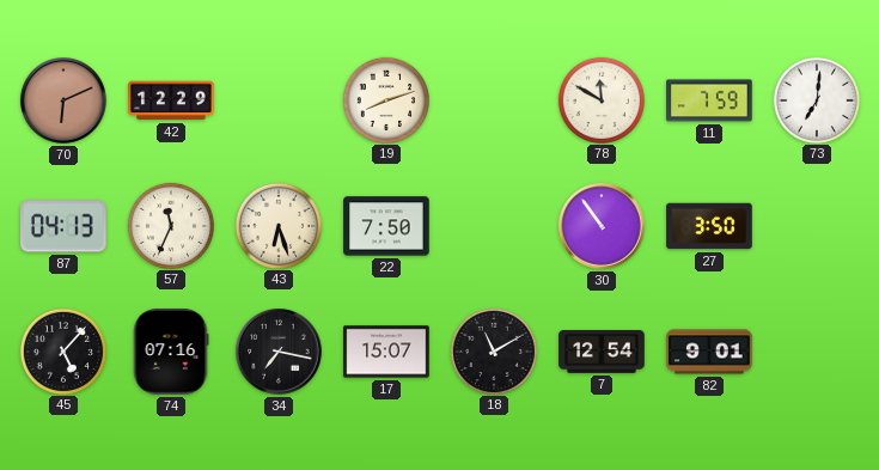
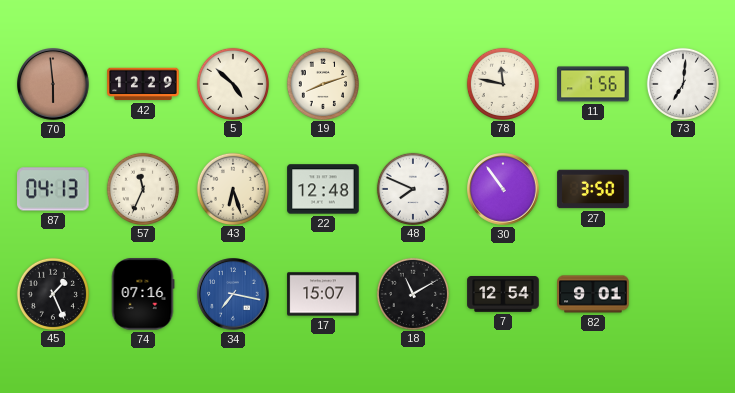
70: 6:11 -> 5:59 (53, 84)
5: none -> 4:52 (232, 83)
78: 11:50 -> 11:47 (502, 83)
11: 7:59 -> 7:56 (593, 84)
22: 7:50 -> 12:48 (323, 189)
48: none -> 7:49 (412, 188)
45: 5:07 -> 1:26 (52, 293)
34 dial: black -> blue (233, 294)
